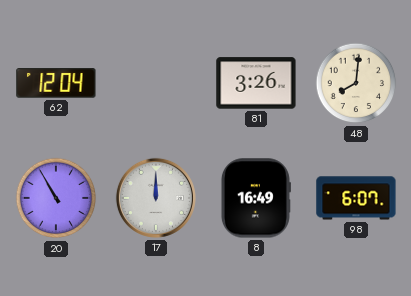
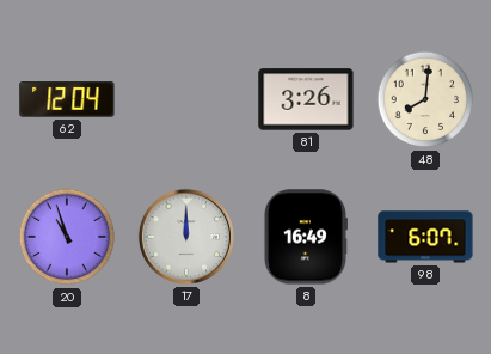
20: 10:55 -> 10:57 (67, 237)
